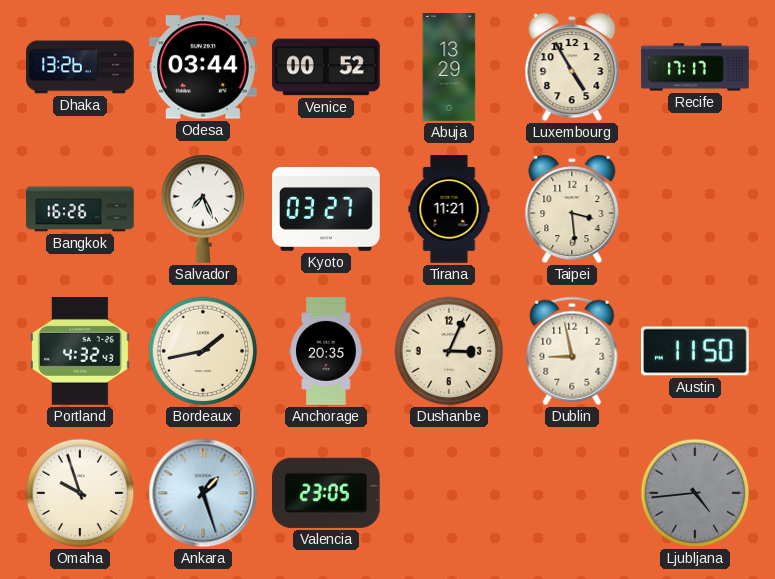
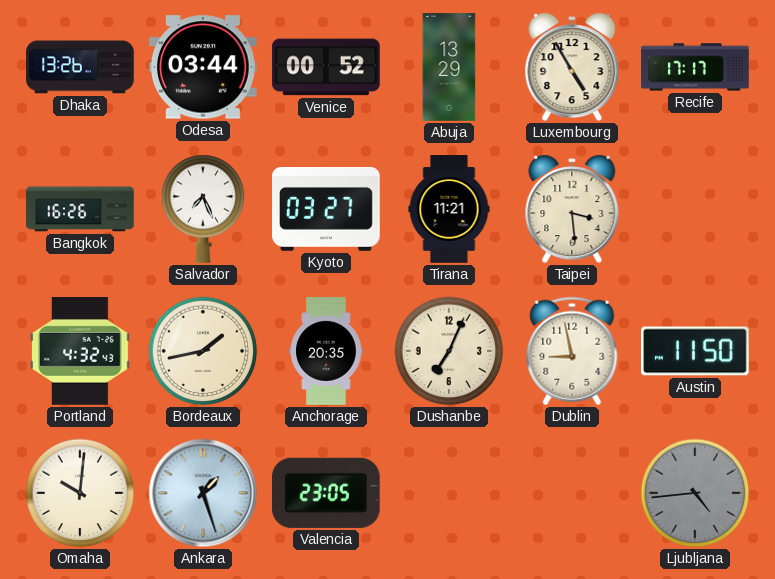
Dushanbe: 3:04 -> 7:04 (449, 351)
Omaha: 9:57 -> 10:01 (80, 493)
